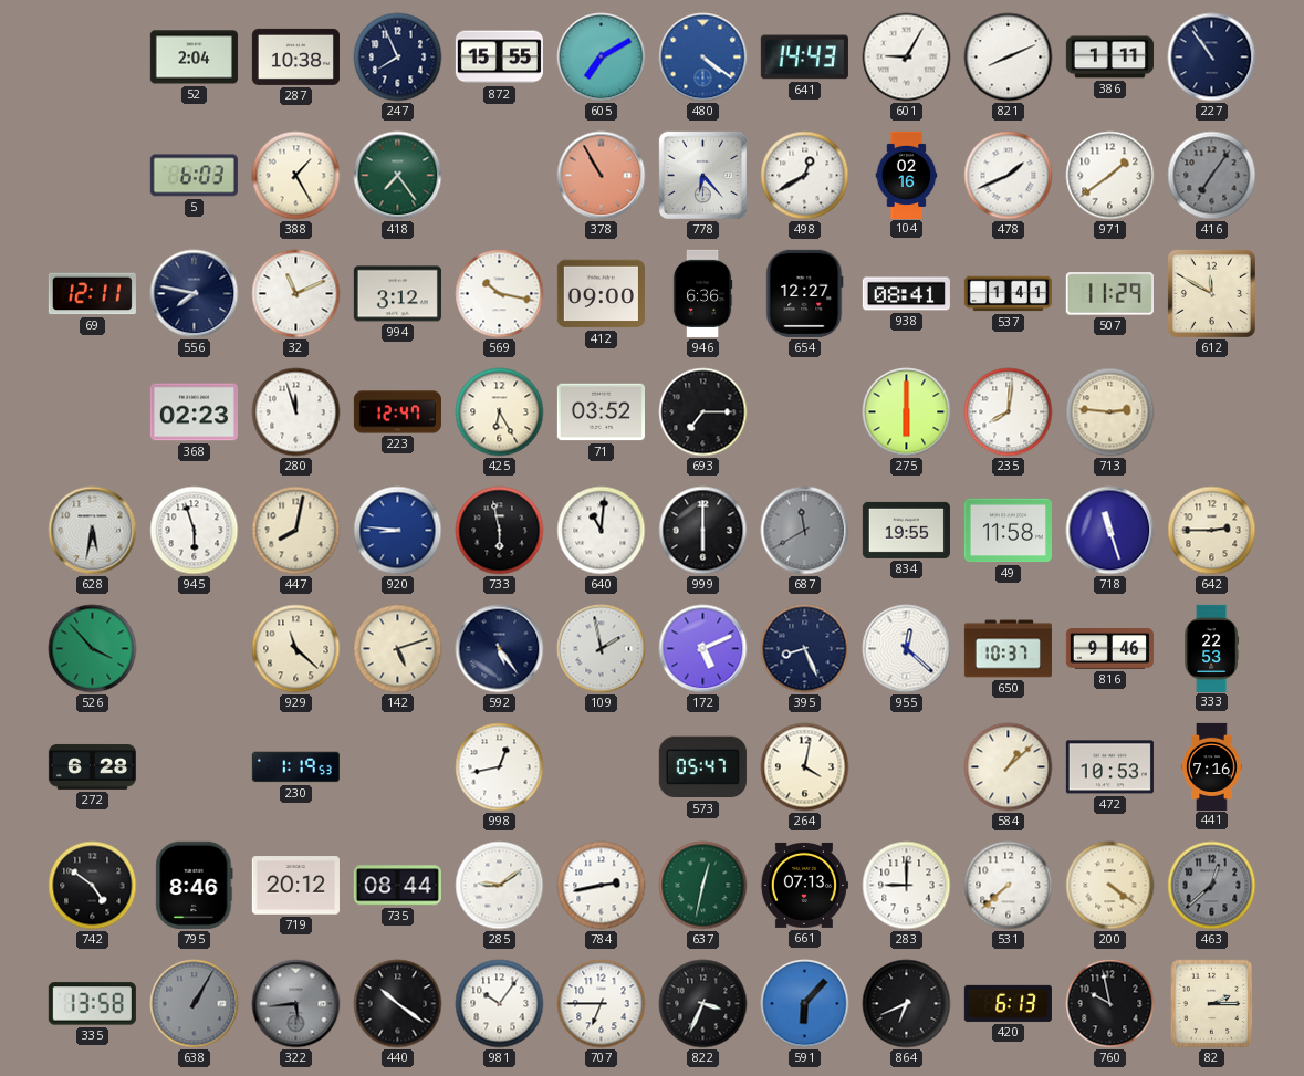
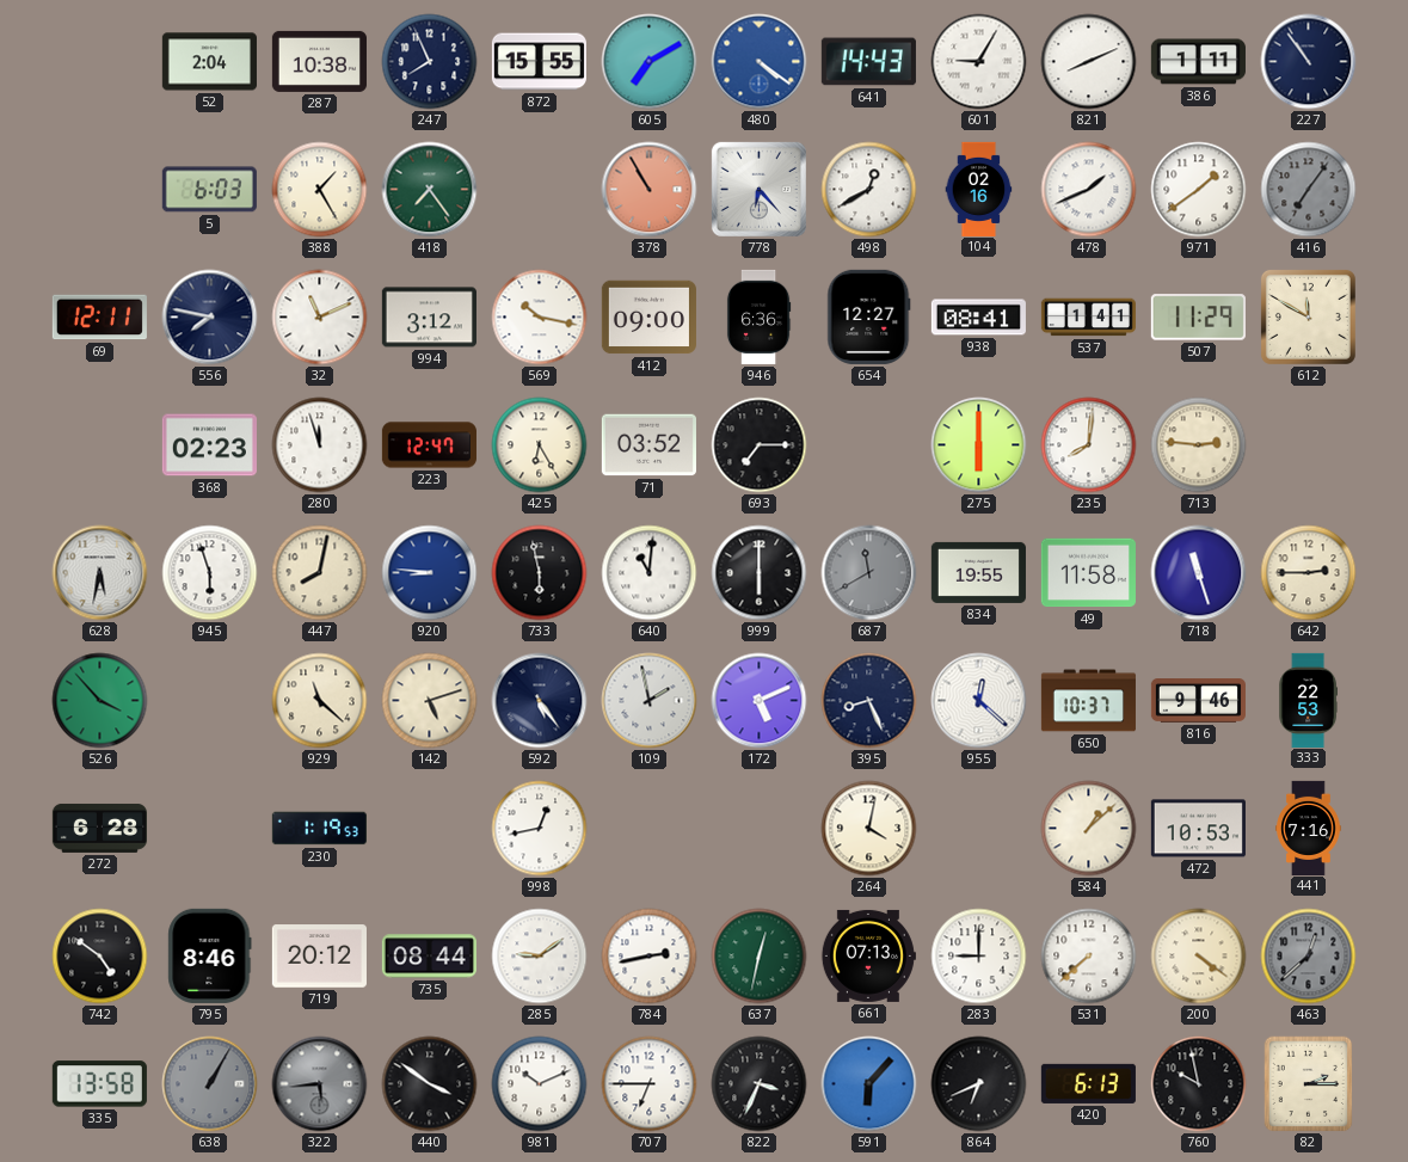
573: 05:47 -> none (702, 767)
440: 10:21 -> 3:51 (430, 1084)
981: 10:06 -> 10:11 (540, 1084)
